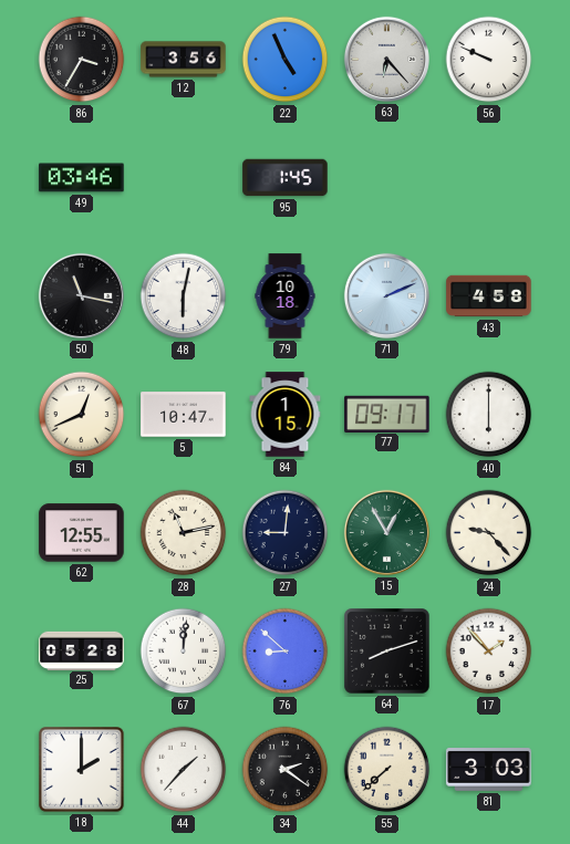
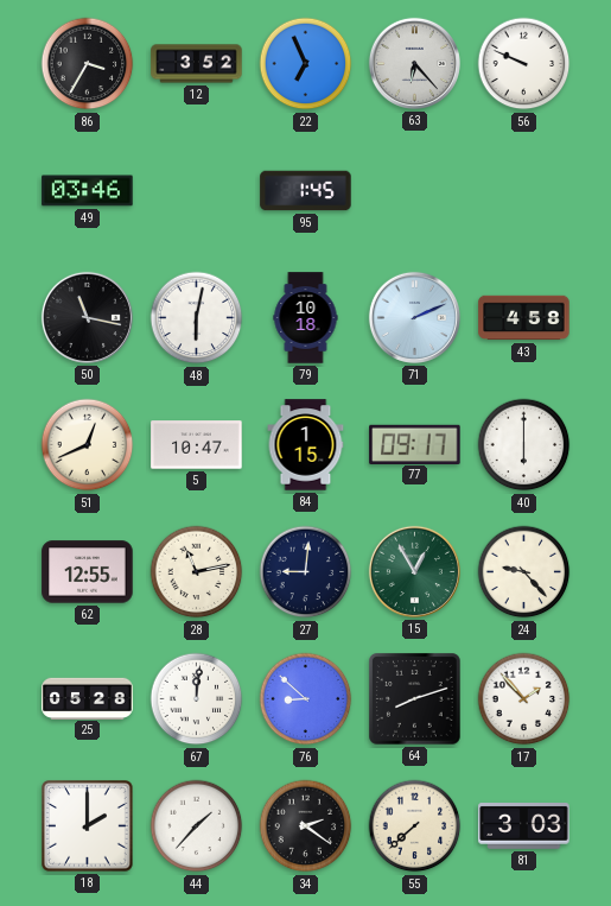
12: 3:56 -> 3:52 (197, 64)
22: 4:56 -> 6:56 (306, 64)
